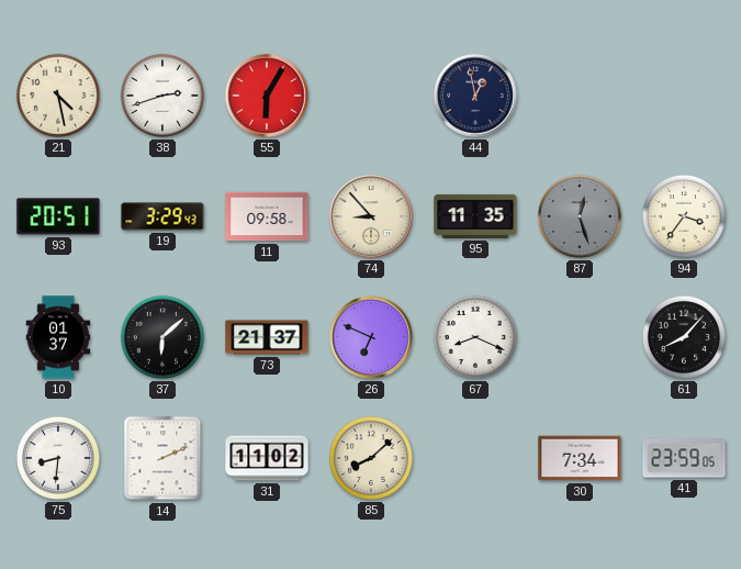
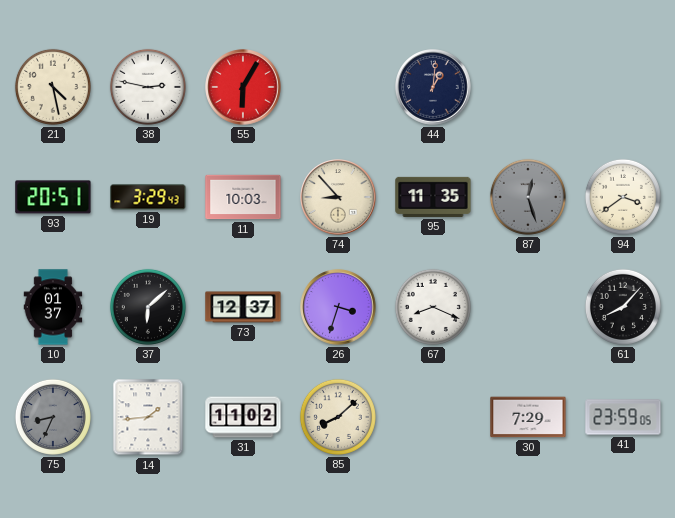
38: 2:42 -> 2:47 (148, 87)
44: 12:58 -> 1:01 (433, 87)
11: 09:58 -> 10:03 (243, 197)
94: 3:36 -> 3:39 (623, 197)
73: 21:37 -> 12:37 (243, 307)
26: 6:49 -> 3:33 (338, 307)
75: 8:31 -> 8:34 (53, 417)
75 dial: white -> grey (53, 417)
14: 2:11 -> 1:44 (148, 417)
30: 7:34 -> 7:29 (528, 417)
